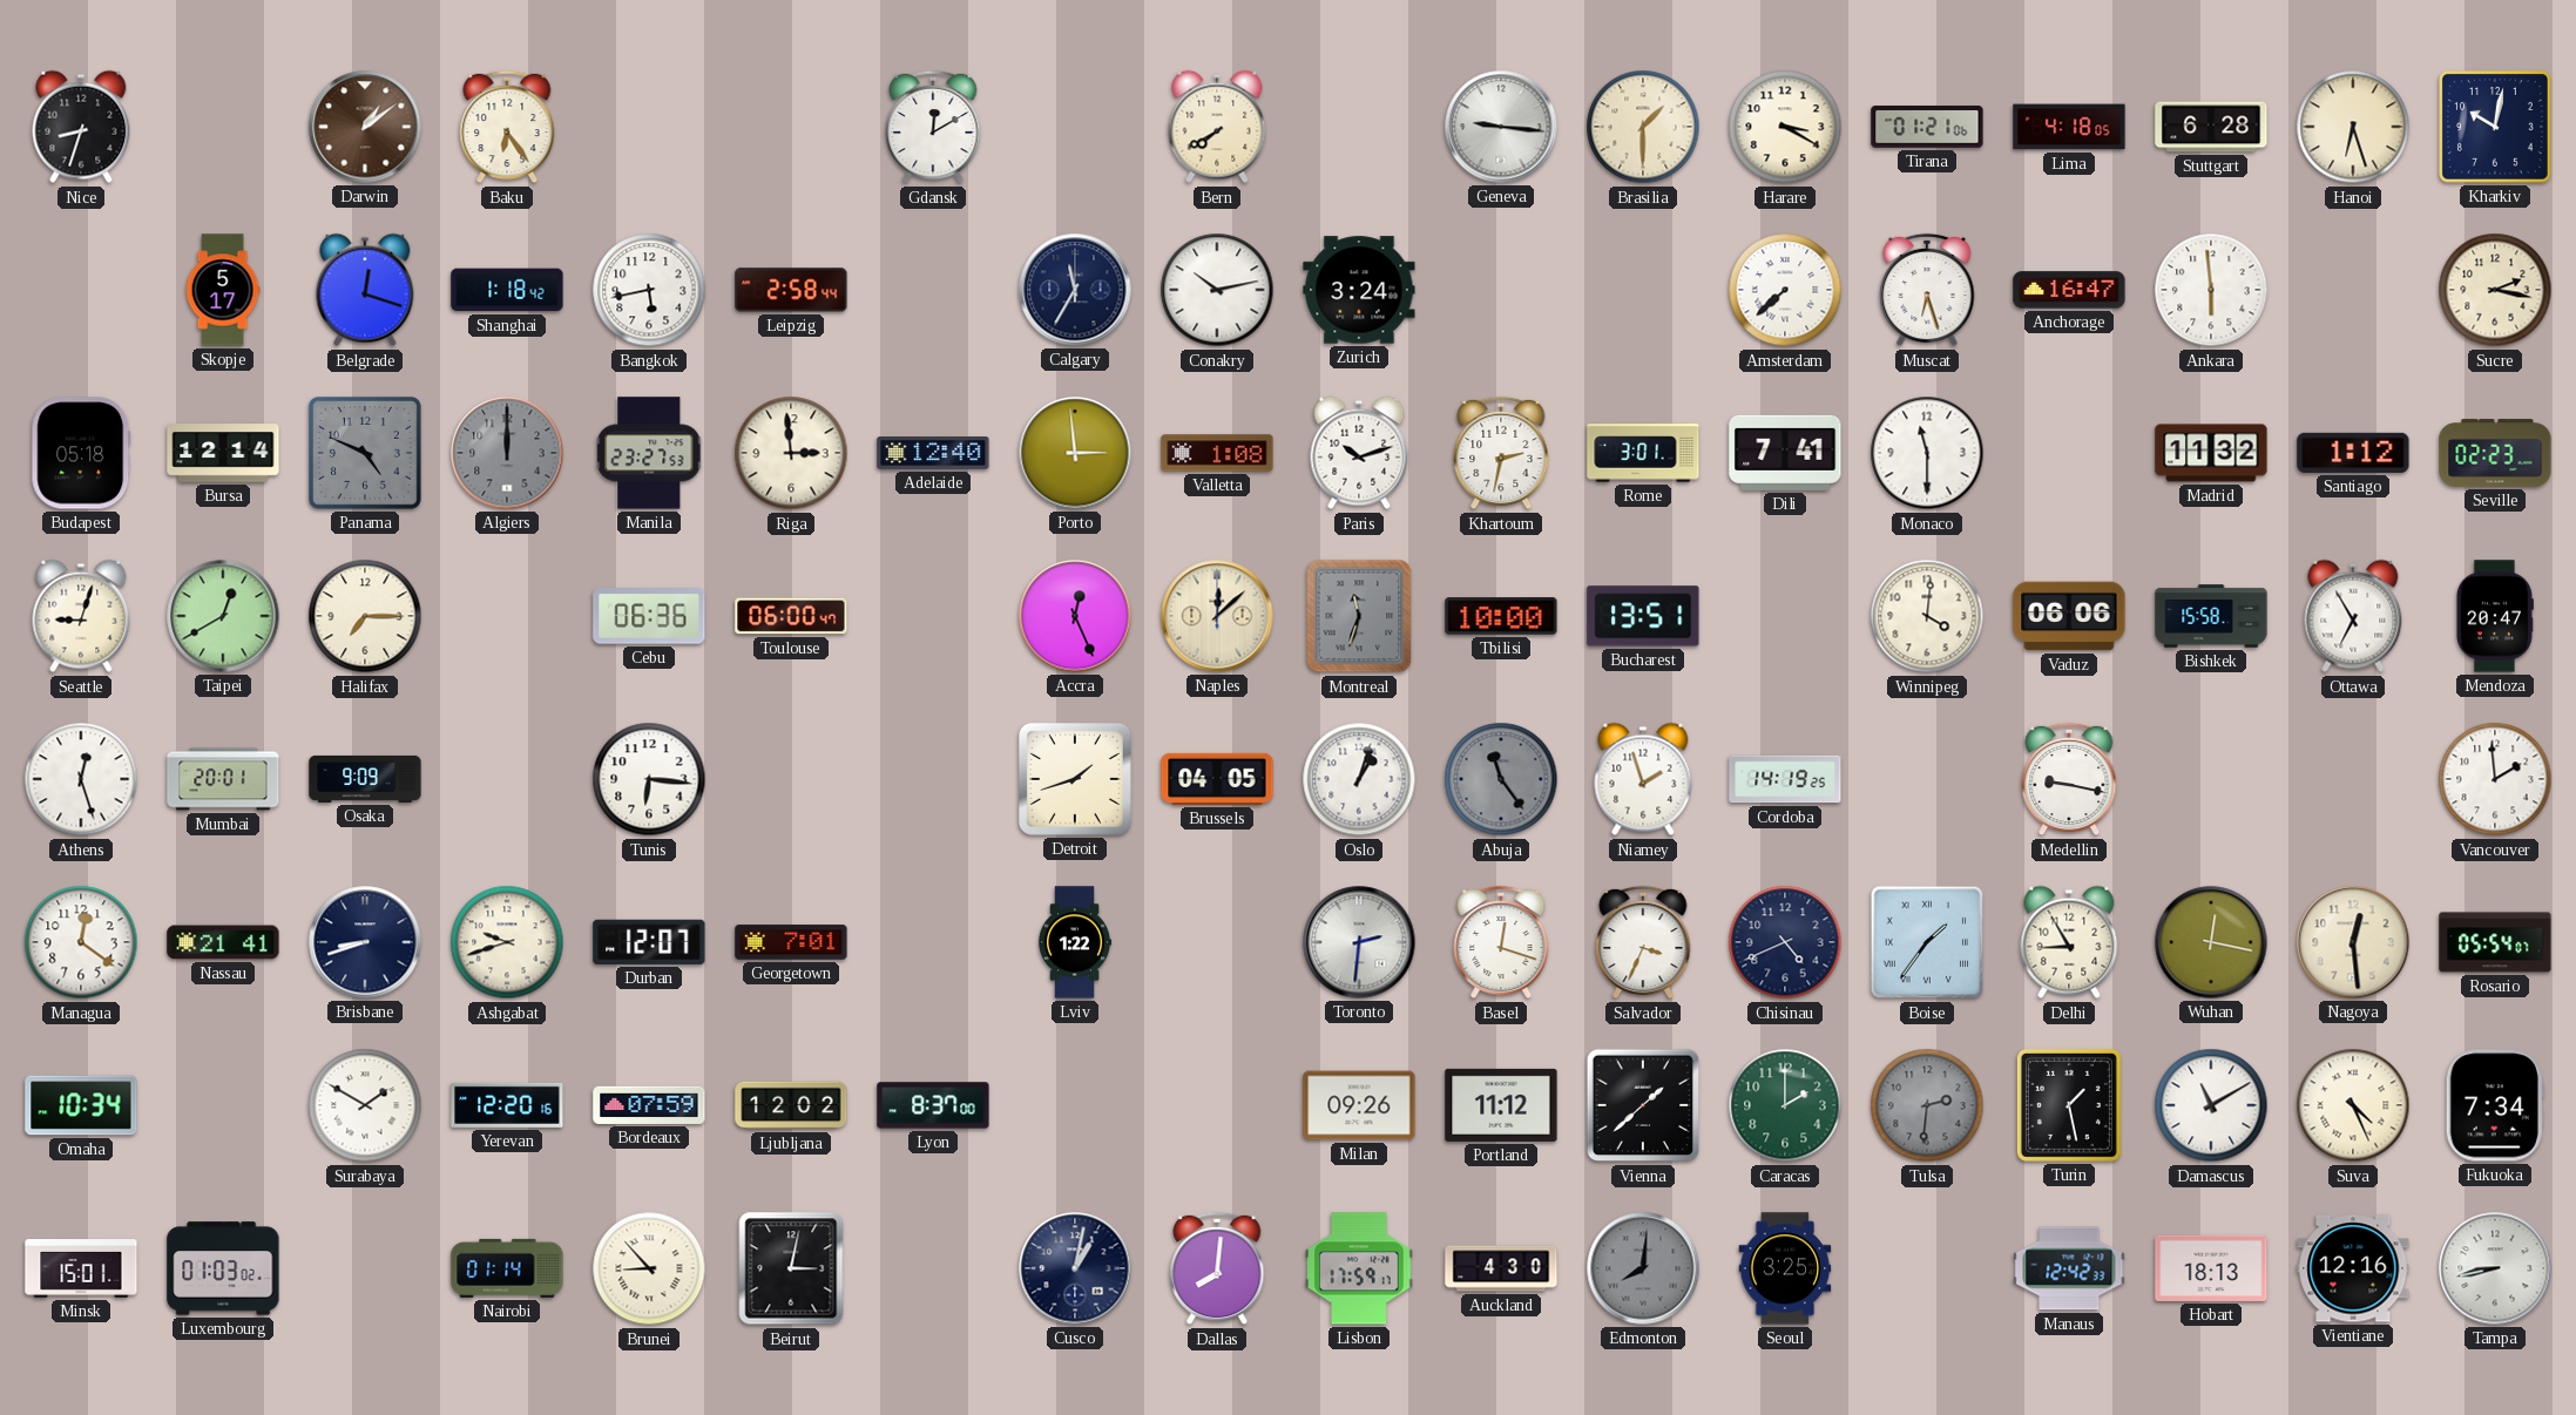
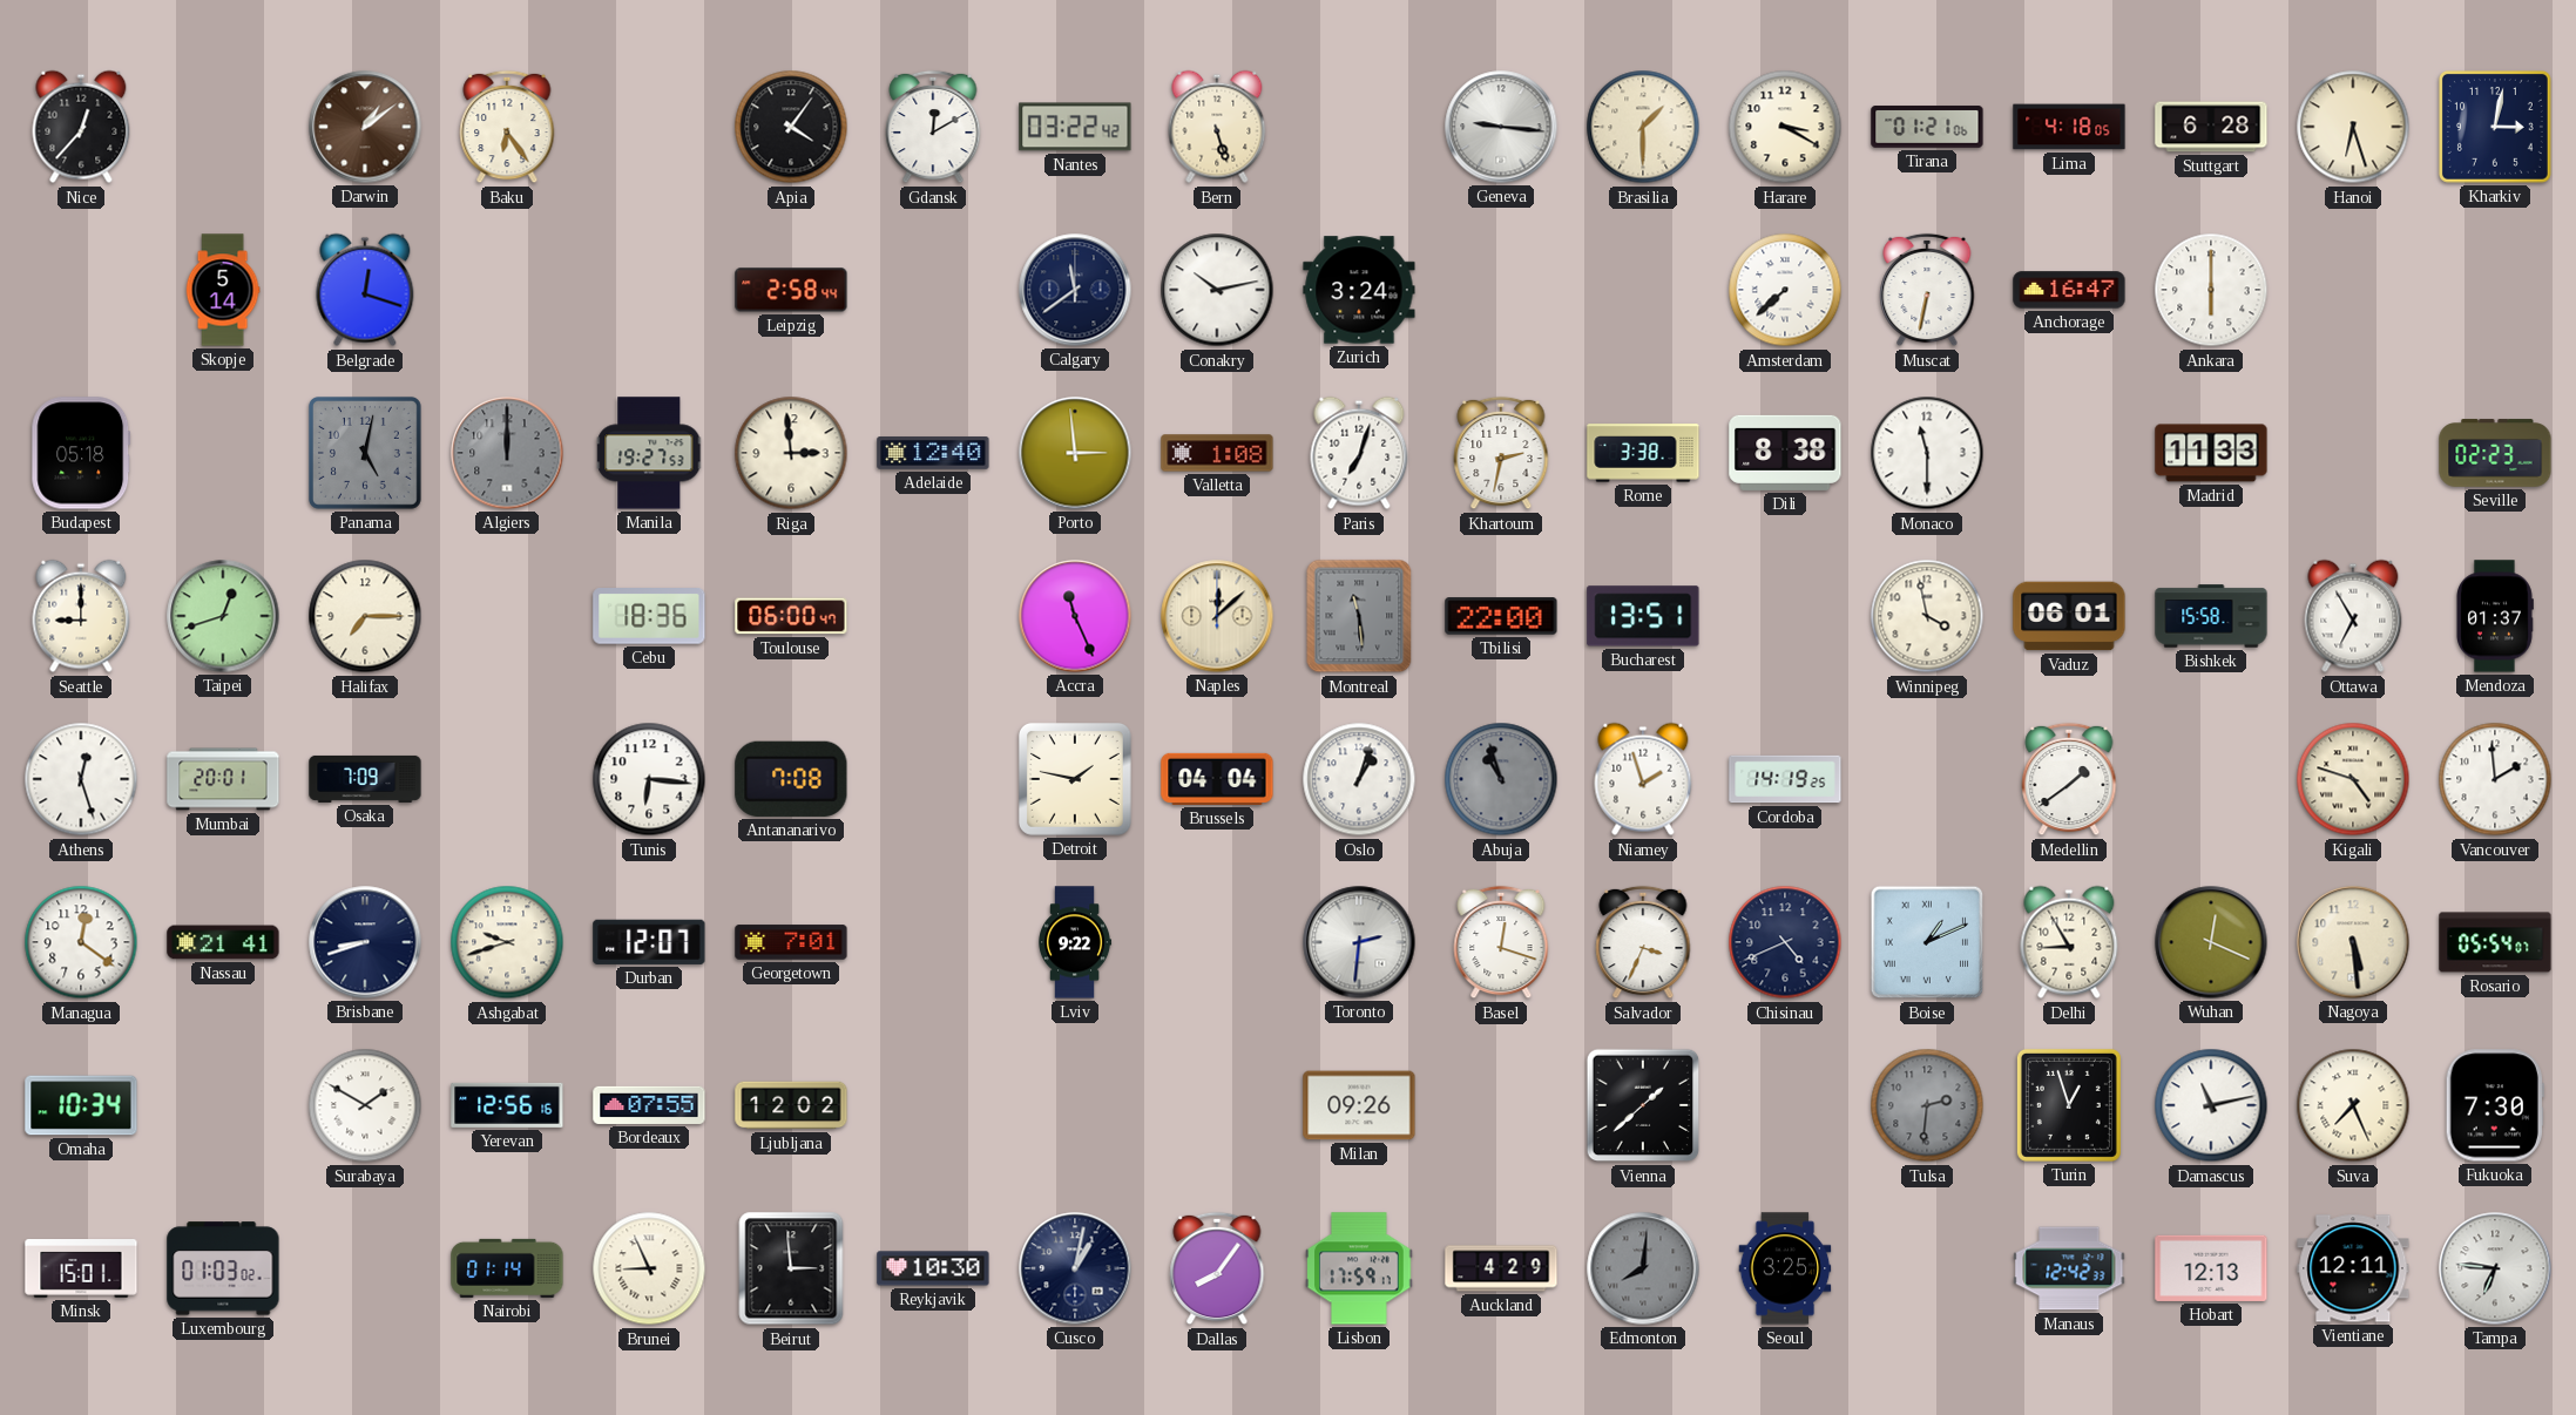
Nice: 8:33 -> 12:37 (81, 127)
Apia: none -> 4:06 (791, 127)
Nantes: none -> 03:22 (1075, 127)
Bern: 7:40 -> 5:27 (1217, 127)
Kharkiv: 10:02 -> 3:02 (2495, 127)
Skopje: 5:17 -> 5:14 (223, 290)
Shanghai: 1:18 -> none (507, 290)
Bangkok: 5:43 -> none (649, 290)
Calgary: 11:35 -> 11:39 (1075, 290)
Muscat: 6:27 -> 6:32 (1927, 290)
Ankara: 5:59 -> 6:00 (2211, 290)
Sucre: 2:17 -> none (2495, 290)
Bursa: 12:14 -> none (223, 453)
Panama: 4:49 -> 5:02 (365, 453)
Manila: 23:27 -> 19:27 (650, 453)
Paris: 10:12 -> 7:03 (1359, 453)
Rome: 3:01 -> 3:38 (1643, 453)
Dili: 7:41 -> 8:38 (1785, 453)
Madrid: 11:32 -> 11:33 (2211, 453)
Santiago: 1:12 -> none (2353, 453)
Seattle: 9:03 -> 9:00 (81, 616)
Taipei: 12:40 -> 12:42 (223, 616)
Cebu: 06:36 -> 18:36 (649, 616)
Accra: 12:26 -> 11:26 (1075, 616)
Montreal: 11:33 -> 11:29 (1359, 616)
Tbilisi: 10:00 -> 22:00 (1501, 616)
Winnipeg: 4:01 -> 3:58 (1927, 616)
Vaduz: 06:06 -> 06:01 (2069, 616)
Mendoza: 20:47 -> 01:37 (2494, 616)
Osaka: 9:09 -> 7:09 (365, 779)
Antananarivo: none -> 7:08 (791, 779)
Detroit: 1:42 -> 1:47 (1075, 779)
Brussels: 04:05 -> 04:04 (1217, 779)
Abuja: 11:24 -> 10:57 (1501, 779)
Medellin: 9:17 -> 1:39 (2069, 779)
Kigali: none -> 4:48 (2353, 779)
Lviv: 1:22 -> 9:22 (1076, 942)
Boise: 1:36 -> 1:11 (1927, 942)
Wuhan: 12:17 -> 12:19 (2211, 942)
Nagoya: 12:29 -> 5:29 (2353, 942)
Yerevan: 12:20 -> 12:56 (507, 1105)
Bordeaux: 07:59 -> 07:55 (649, 1105)
Lyon: 8:37 -> none (933, 1105)
Portland: 11:12 -> none (1501, 1105)
Caracas: 2:00 -> none (1785, 1105)
Turin: 1:28 -> 12:57 (2069, 1105)
Damascus: 11:10 -> 11:13 (2211, 1105)
Suva: 4:26 -> 7:26 (2353, 1105)
Fukuoka: 7:34 -> 7:30 (2495, 1105)
Brunei: 8:53 -> 8:56 (649, 1268)
Beirut: 3:02 -> 2:59 (791, 1268)
Reykjavik: none -> 10:30 (933, 1268)
Dallas: 8:01 -> 8:06 (1217, 1268)
Auckland: 4:30 -> 4:29 (1501, 1268)
Hobart: 18:13 -> 12:13 (2211, 1268)
Vientiane: 12:16 -> 12:11 (2353, 1268)
Tampa: 8:43 -> 6:46 (2495, 1268)
